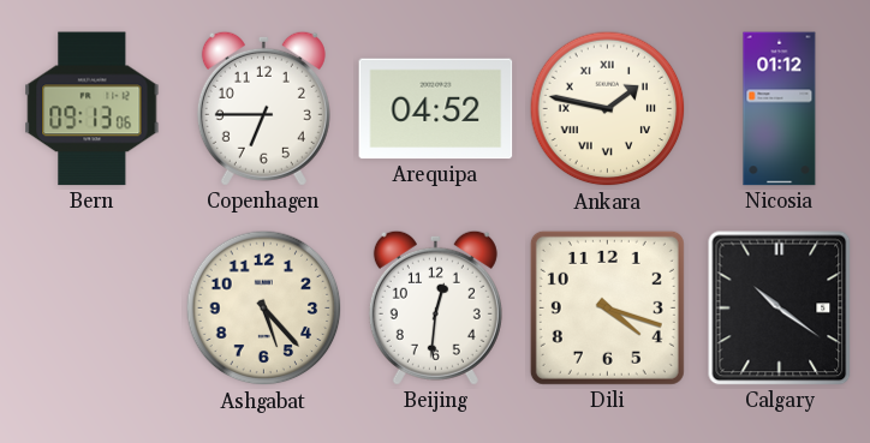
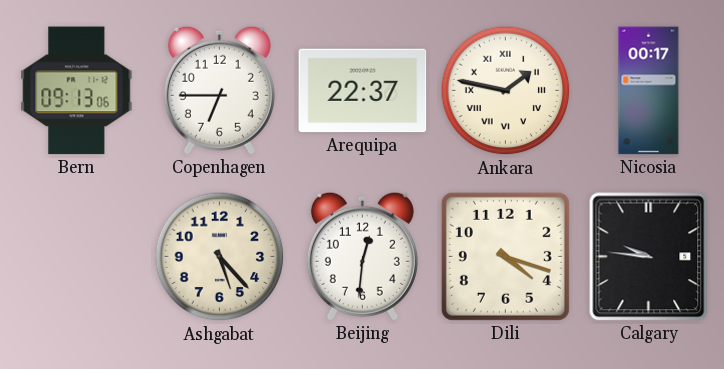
Arequipa: 04:52 -> 22:37 (363, 91)
Nicosia: 01:12 -> 00:17 (649, 91)
Calgary: 10:21 -> 9:46 (649, 257)
